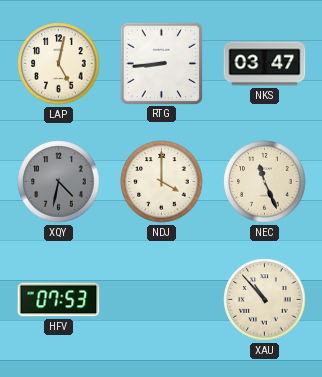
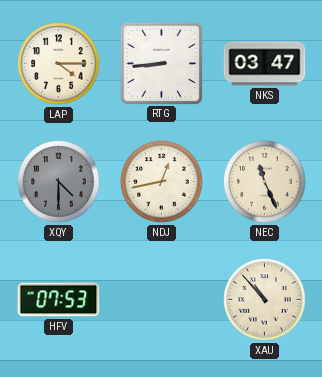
LAP: 5:02 -> 4:15 (59, 64)
XQY: 4:32 -> 4:30 (59, 182)
NDJ: 4:00 -> 12:43 (162, 182)
